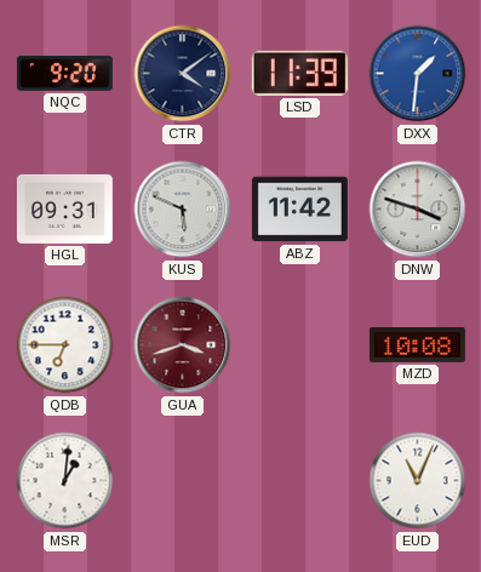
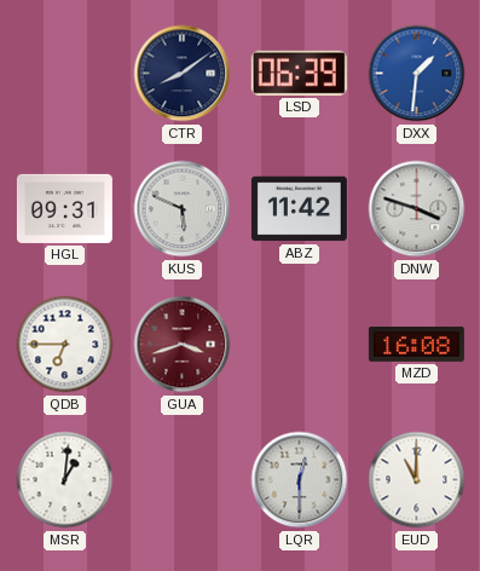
NQC: 9:20 -> none (64, 74)
CTR: 4:09 -> 8:09 (183, 74)
LSD: 11:39 -> 06:39 (299, 73)
MZD: 10:08 -> 16:08 (416, 345)
LQR: none -> 12:30 (300, 480)
EUD: 11:04 -> 11:00 (417, 480)
